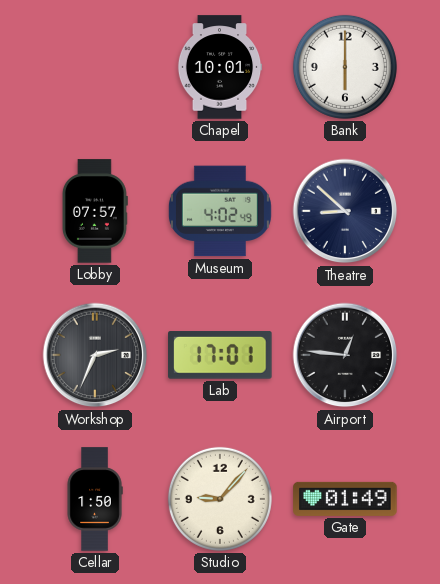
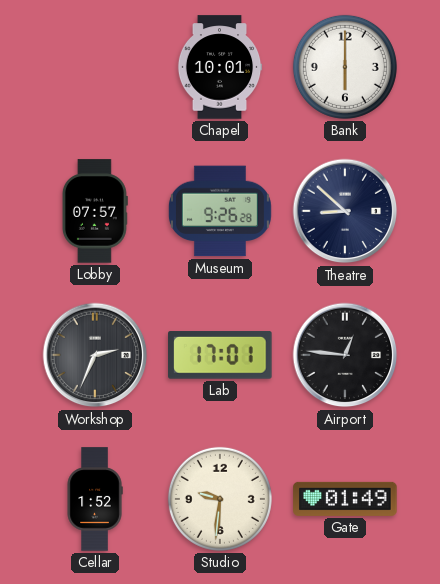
Museum: 4:02 -> 9:26 (220, 211)
Cellar: 1:50 -> 1:52 (95, 499)
Studio: 9:07 -> 9:31 (220, 499)
